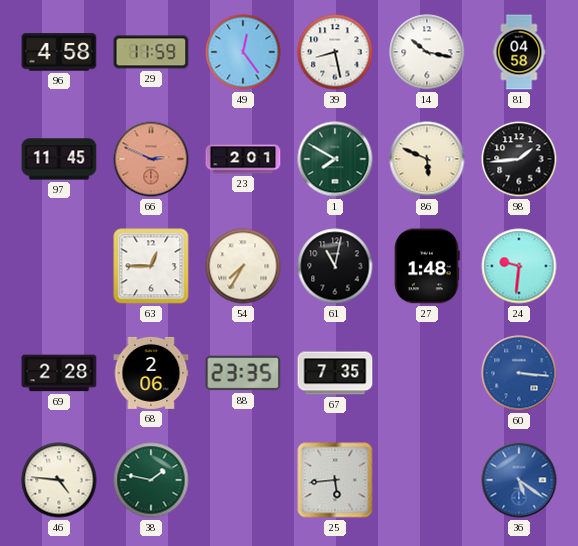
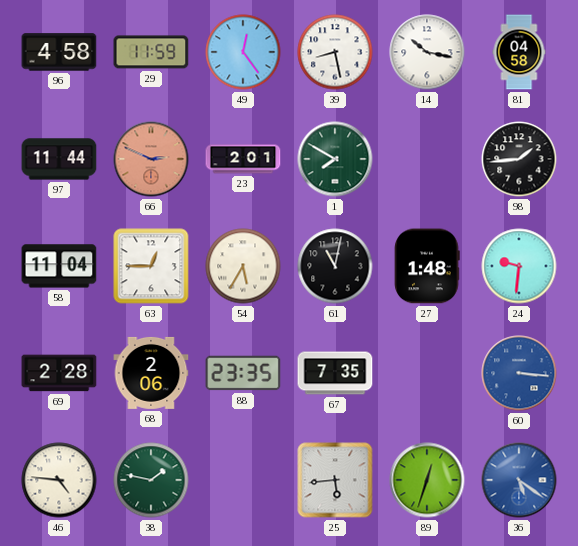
97: 11:45 -> 11:44 (59, 159)
86: 5:49 -> none (427, 159)
58: none -> 11:04 (59, 266)
54: 7:35 -> 5:35 (243, 266)
89: none -> 12:33 (427, 480)
